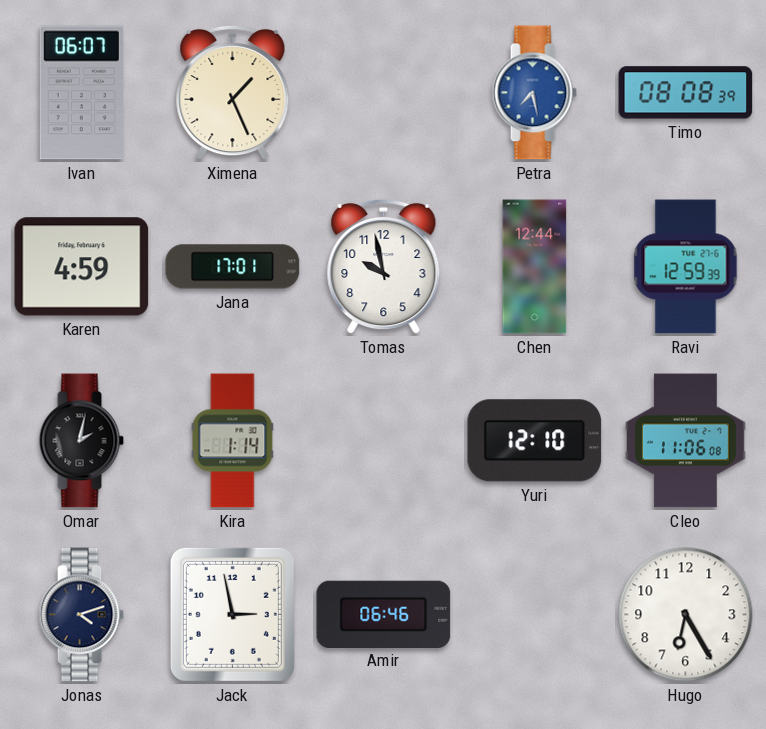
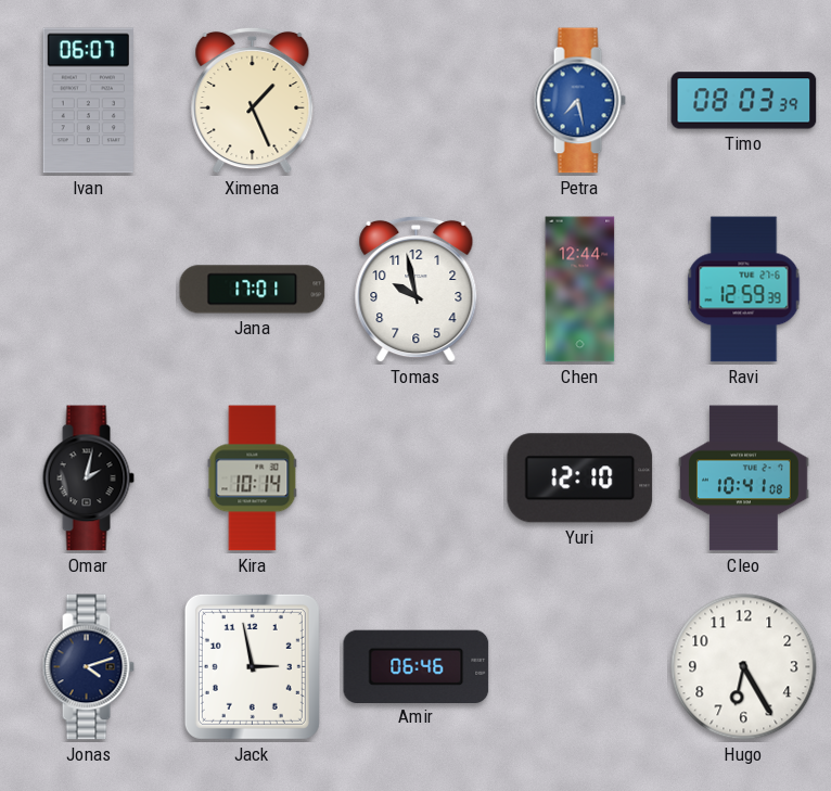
Timo: 08:08 -> 08:03 (744, 101)
Karen: 4:59 -> none (82, 267)
Kira: 1:14 -> 10:14 (253, 479)
Cleo: 11:06 -> 10:41 (744, 479)
